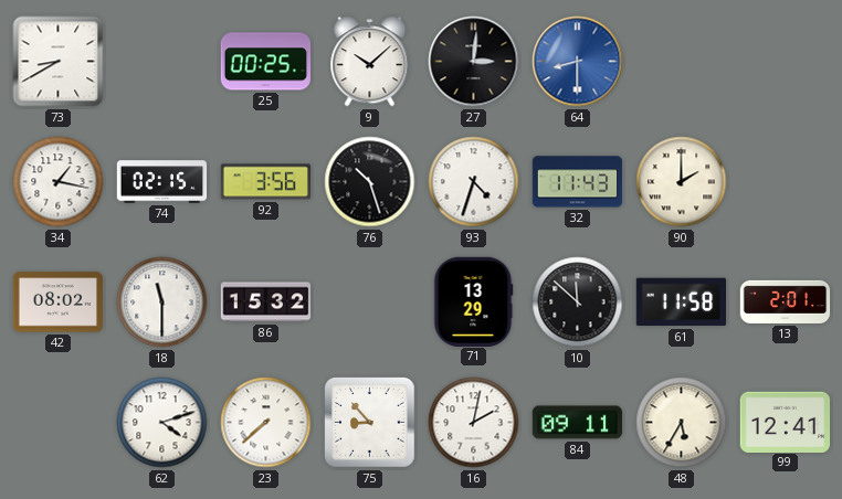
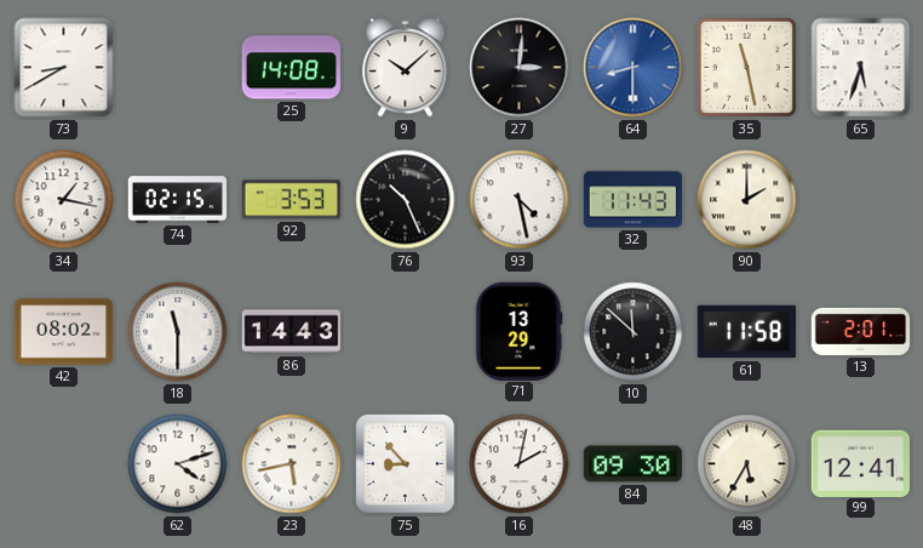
25: 00:25 -> 14:08 (291, 68)
35: none -> 11:28 (746, 67)
65: none -> 5:33 (861, 68)
92: 3:56 -> 3:53 (291, 200)
76: 10:27 -> 10:26 (406, 200)
93: 4:33 -> 4:28 (520, 200)
86: 15:32 -> 14:43 (292, 332)
23: 7:38 -> 5:43 (292, 464)
84: 09:11 -> 09:30 (634, 464)
